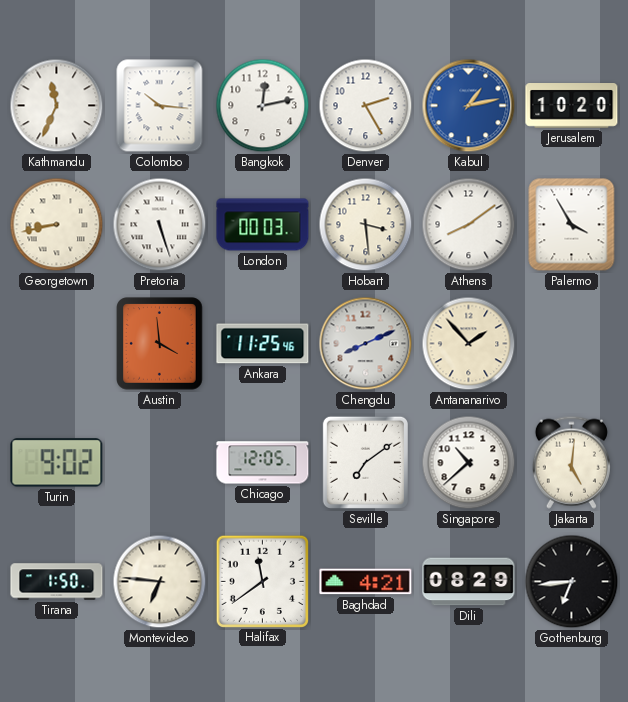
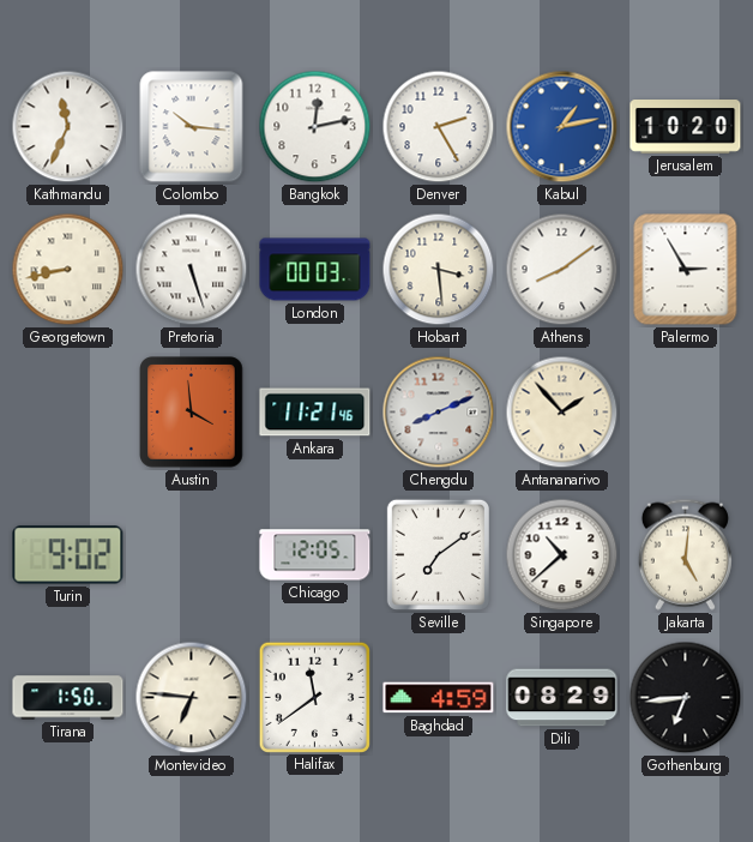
Palermo: 3:55 -> 2:55 (686, 270)
Ankara: 11:25 -> 11:21 (315, 413)
Baghdad: 4:21 -> 4:59 (439, 698)
